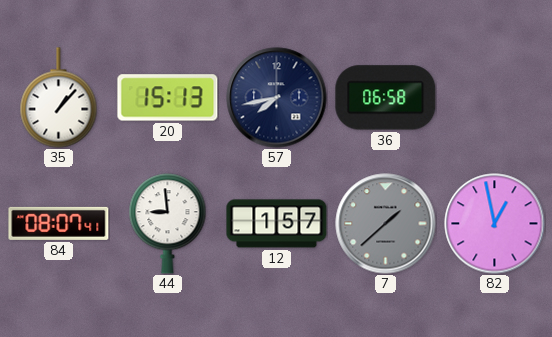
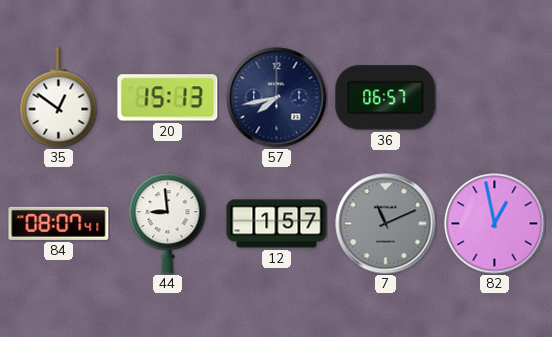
35: 1:07 -> 12:51 (59, 98)
36: 06:58 -> 06:57 (386, 98)
7: 1:38 -> 11:11 (386, 224)
